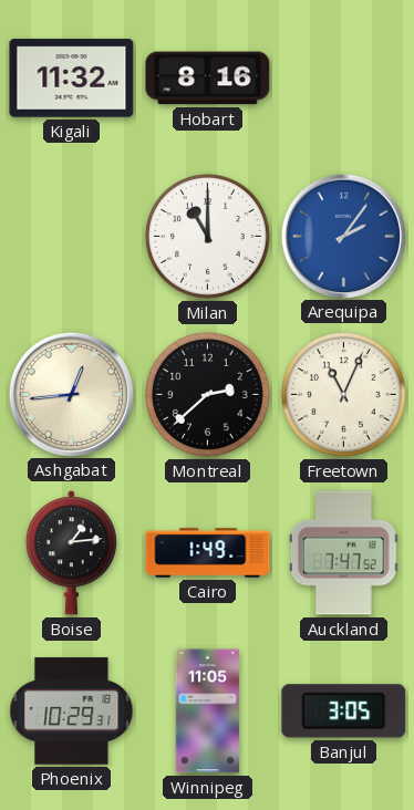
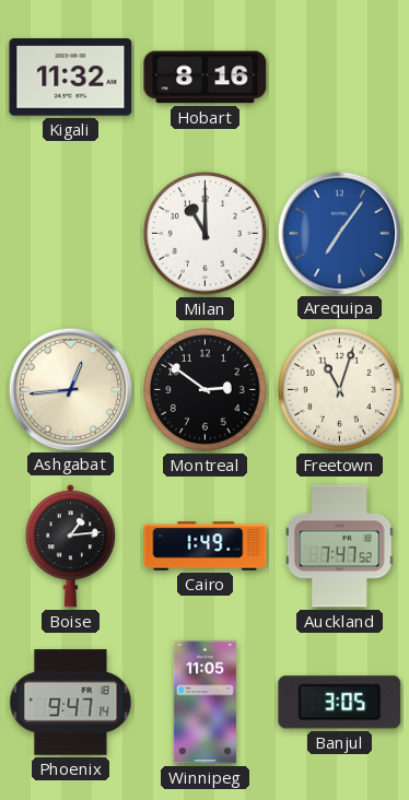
Arequipa: 2:06 -> 7:06 (339, 233)
Montreal: 2:38 -> 2:51 (206, 390)
Freetown: 11:04 -> 11:03 (340, 390)
Phoenix: 10:29 -> 9:47 (71, 703)
